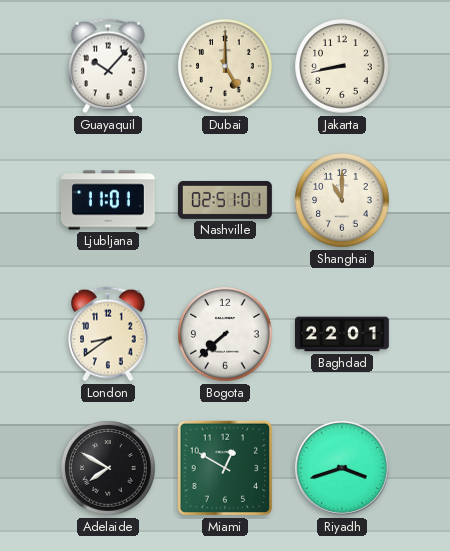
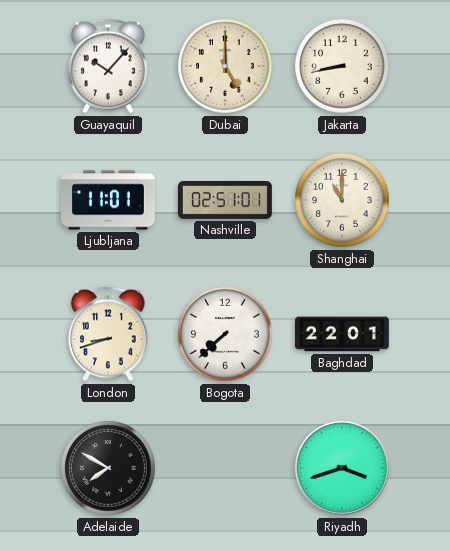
London: 8:39 -> 8:42 (108, 334)
Miami: 12:50 -> none (225, 468)
